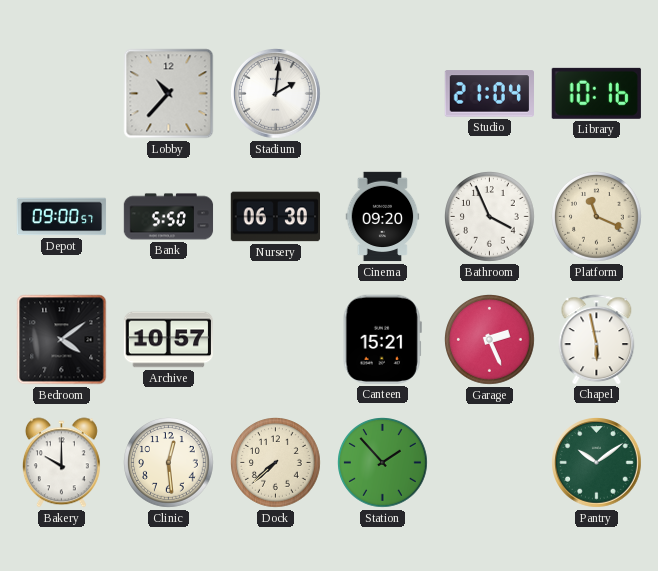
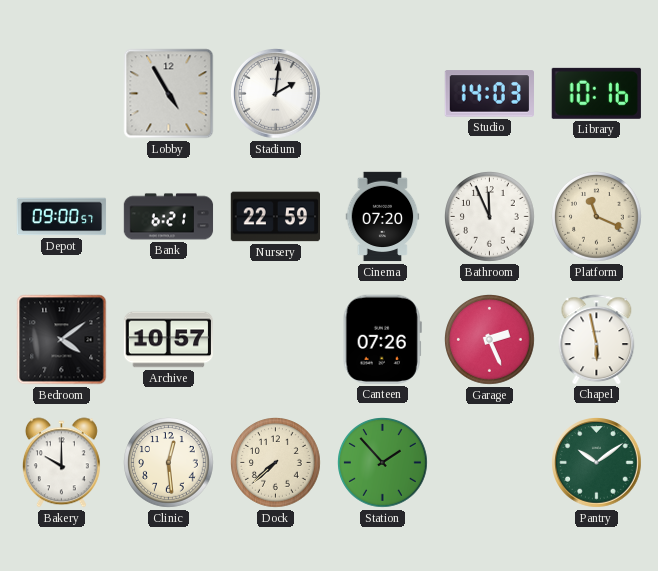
Lobby: 10:37 -> 4:55 (169, 94)
Studio: 21:04 -> 14:03 (489, 94)
Bank: 5:50 -> 6:21 (169, 217)
Nursery: 06:30 -> 22:59 (275, 217)
Cinema: 09:20 -> 07:20 (383, 217)
Bathroom: 3:56 -> 11:56 (490, 217)
Canteen: 15:21 -> 07:26 (382, 339)
